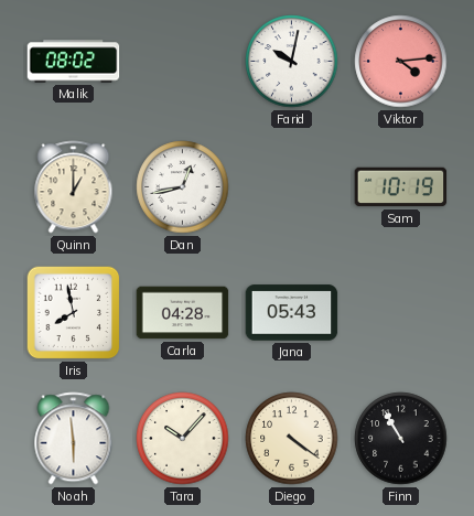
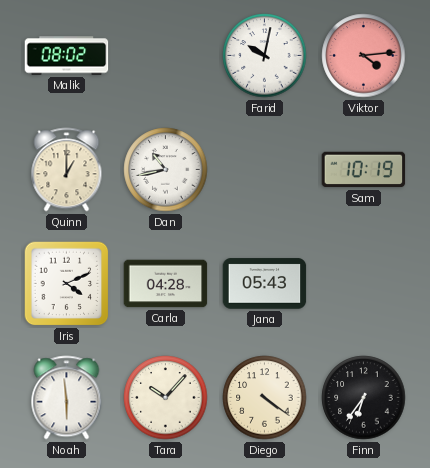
Dan: 12:43 -> 10:43 (166, 170)
Iris: 7:58 -> 4:11 (67, 284)
Finn: 10:55 -> 6:36 (364, 398)
